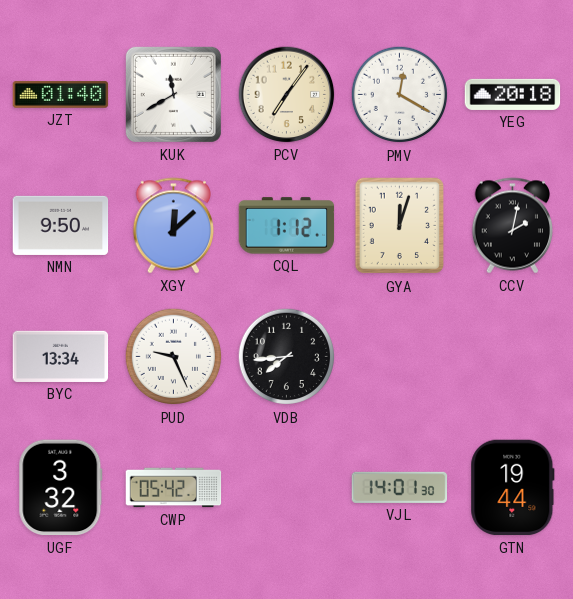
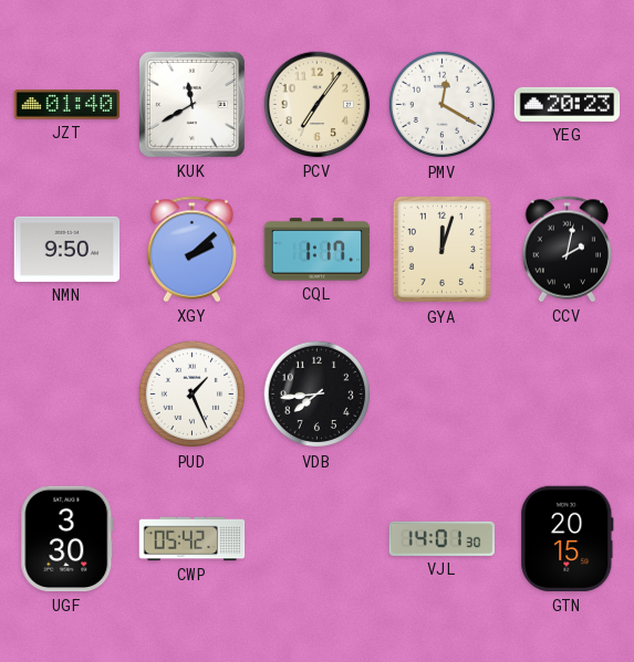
YEG: 20:18 -> 20:23 (568, 104)
XGY: 12:08 -> 2:08 (193, 250)
CQL: 1:12 -> 1:17 (318, 250)
BYC: 13:34 -> none (61, 356)
PUD: 9:26 -> 1:26 (193, 395)
UGF: 3:32 -> 3:30 (67, 539)
GTN: 19:44 -> 20:15 (568, 539)
